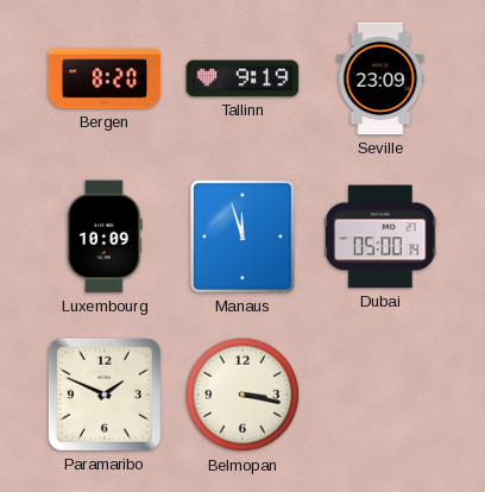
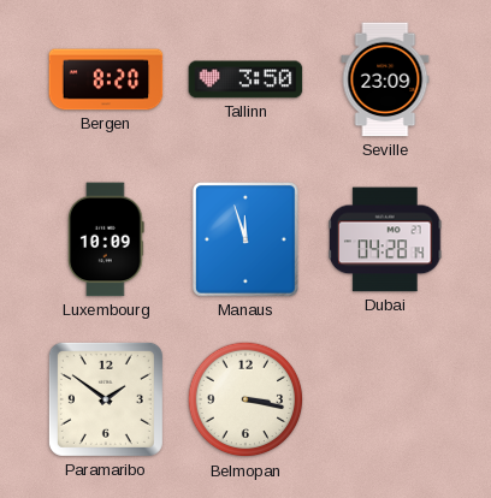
Tallinn: 9:19 -> 3:50 (245, 79)
Dubai: 05:00 -> 04:28 (386, 239)
Paramaribo: 1:49 -> 1:51 (106, 399)
